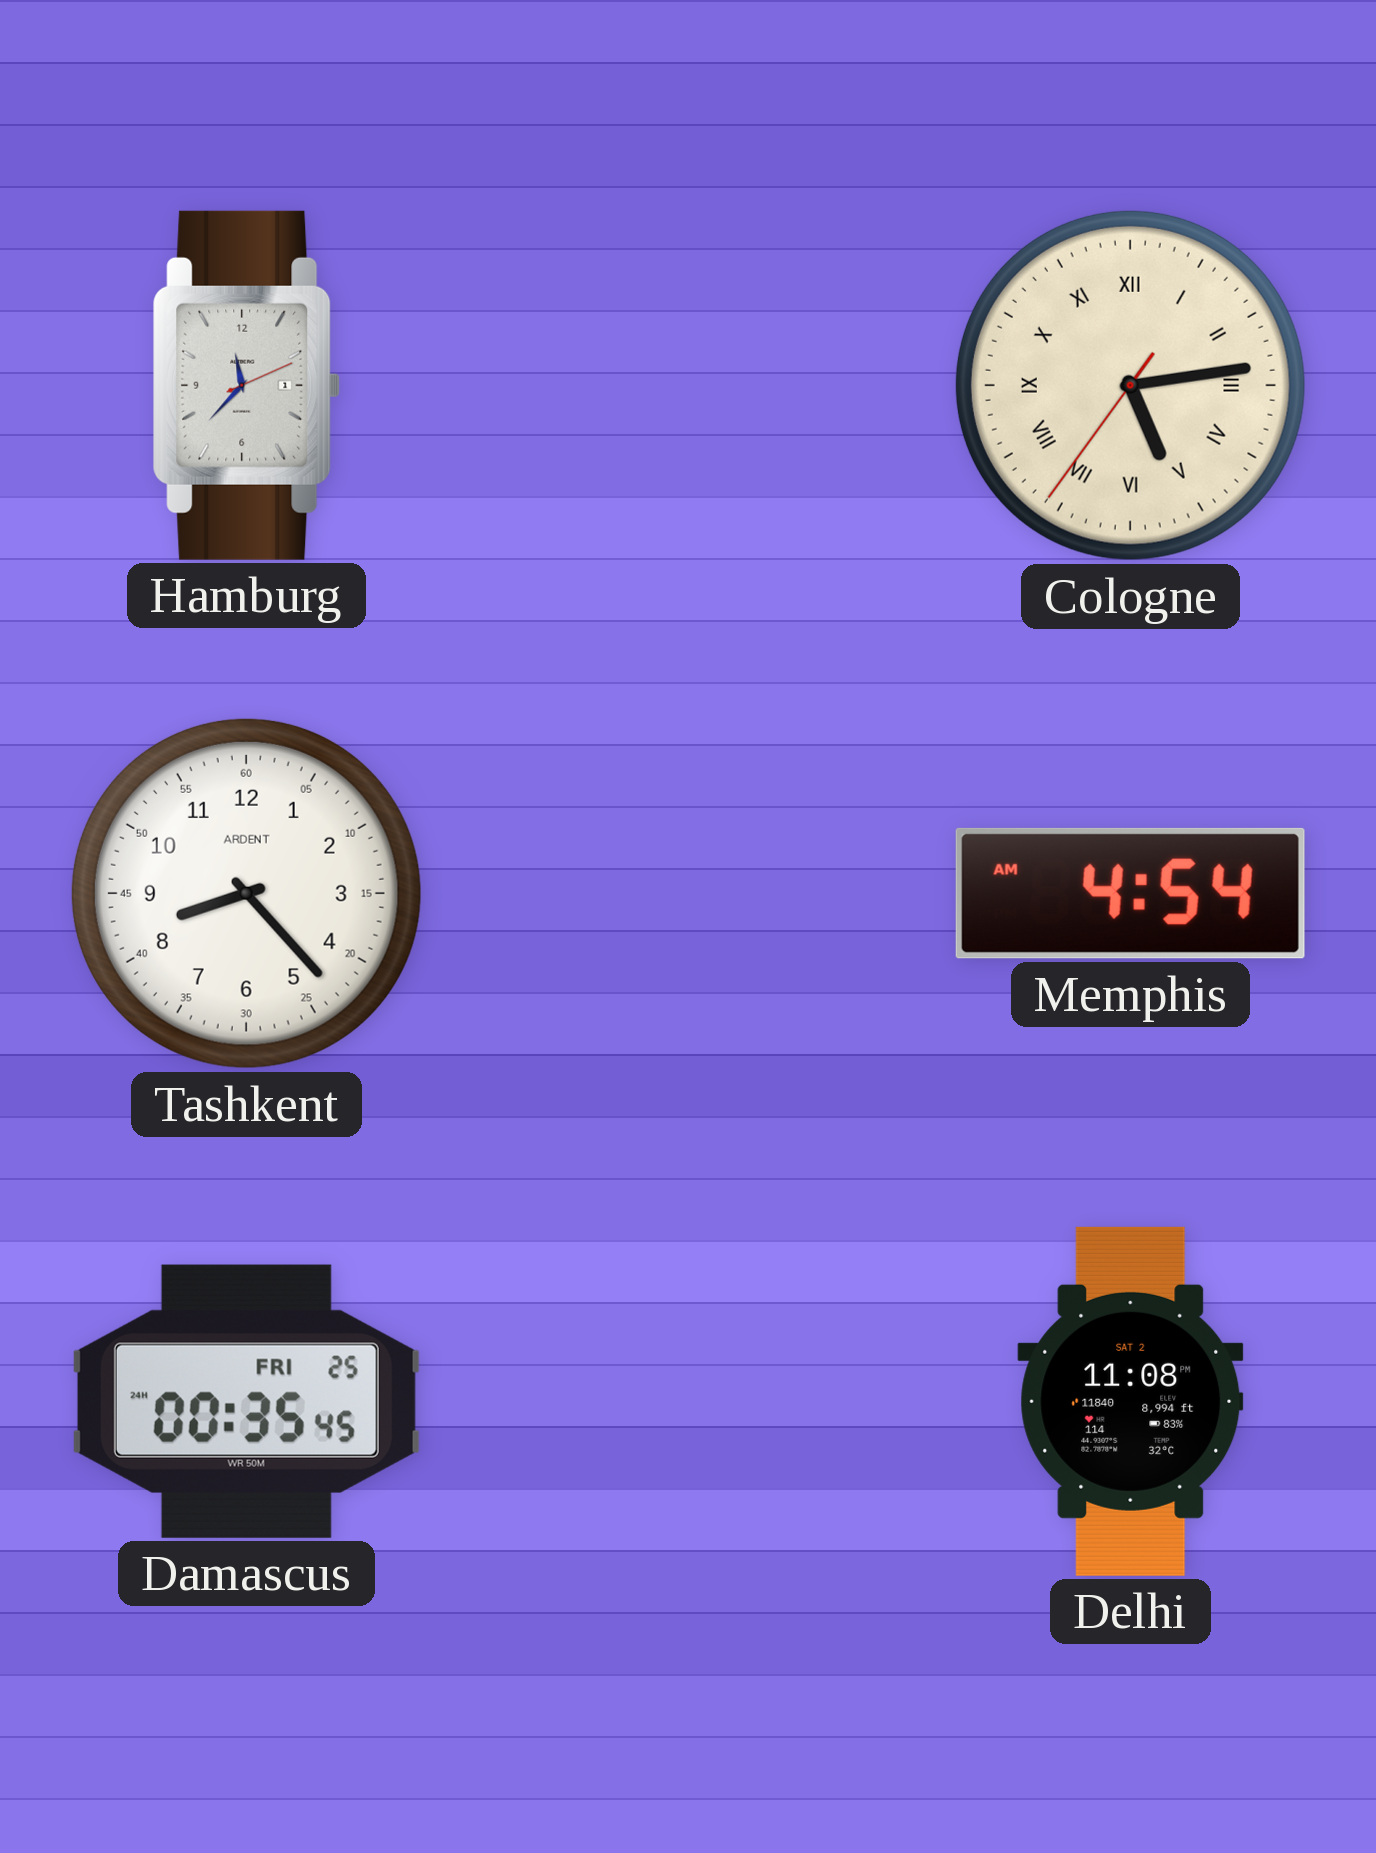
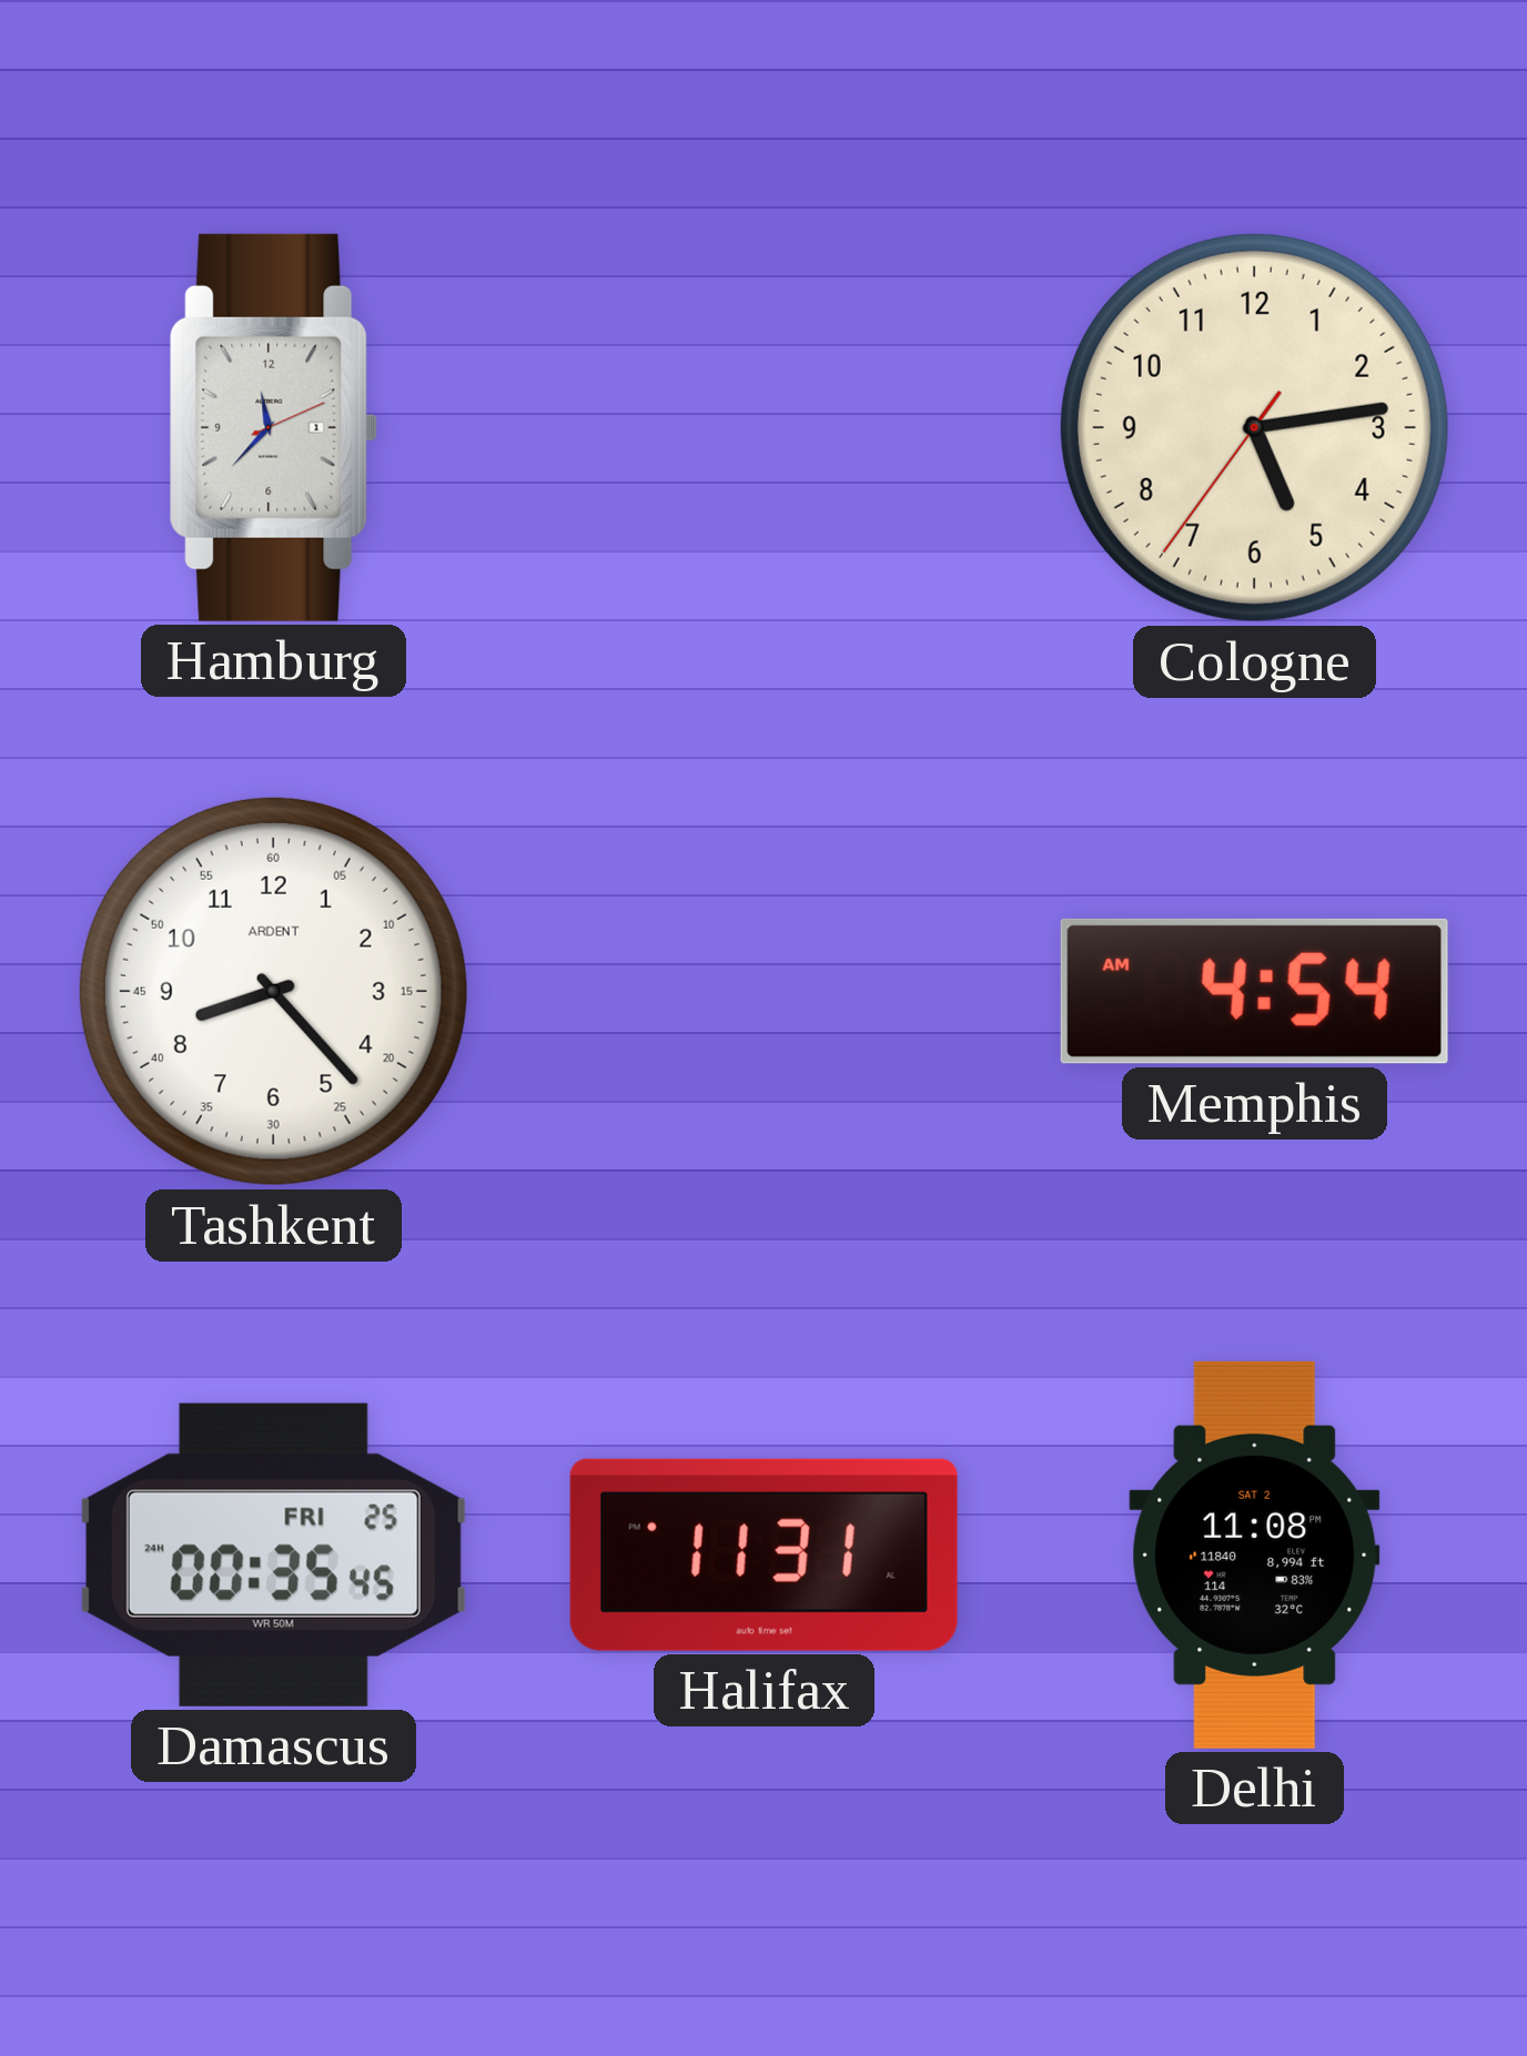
Cologne numerals: Roman -> Arabic (1254, 427)
Halifax: none -> 11:31 (763, 1554)
